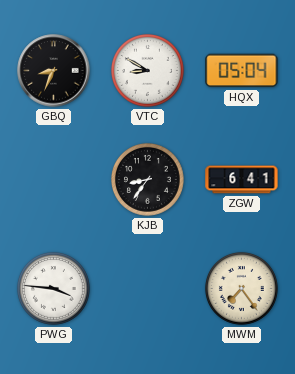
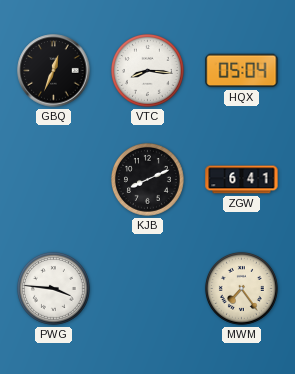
GBQ: 8:34 -> 12:34 (54, 71)
VTC: 8:50 -> 8:16 (147, 70)
KJB: 8:36 -> 8:11 (147, 179)
